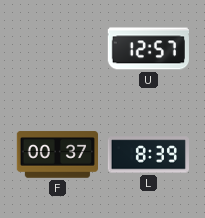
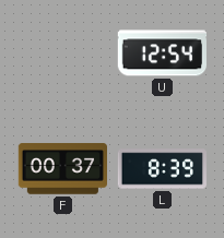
U: 12:57 -> 12:54 (162, 53)
